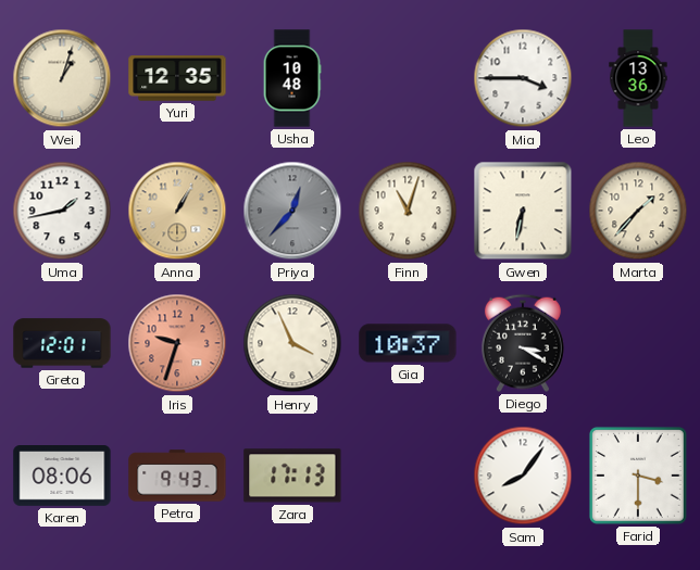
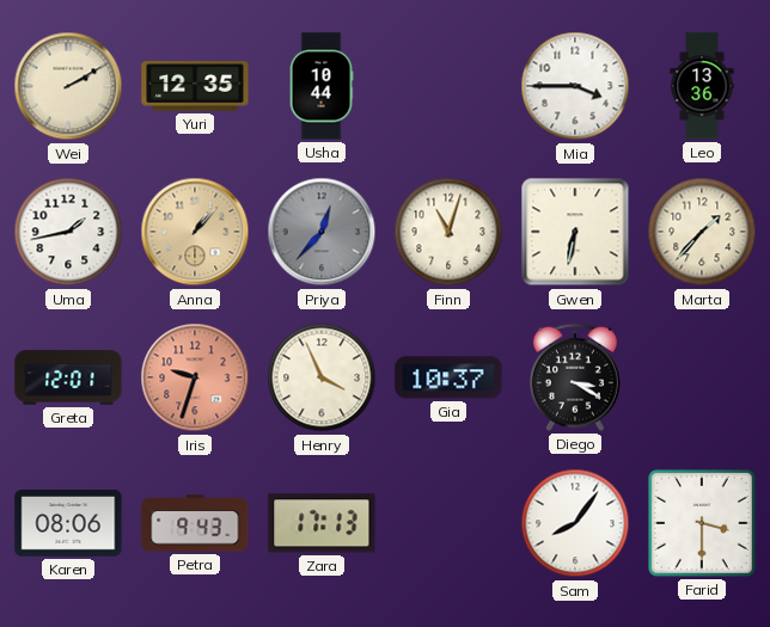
Wei: 1:03 -> 2:10 (68, 86)
Usha: 10:48 -> 10:44 (322, 86)
Anna: 1:05 -> 1:07 (195, 232)
